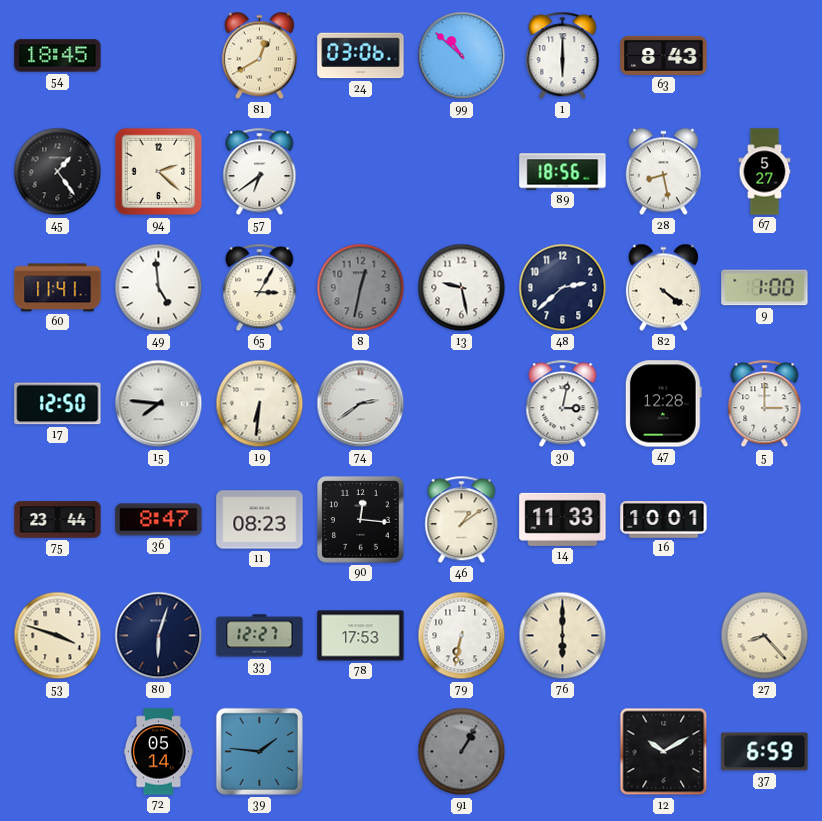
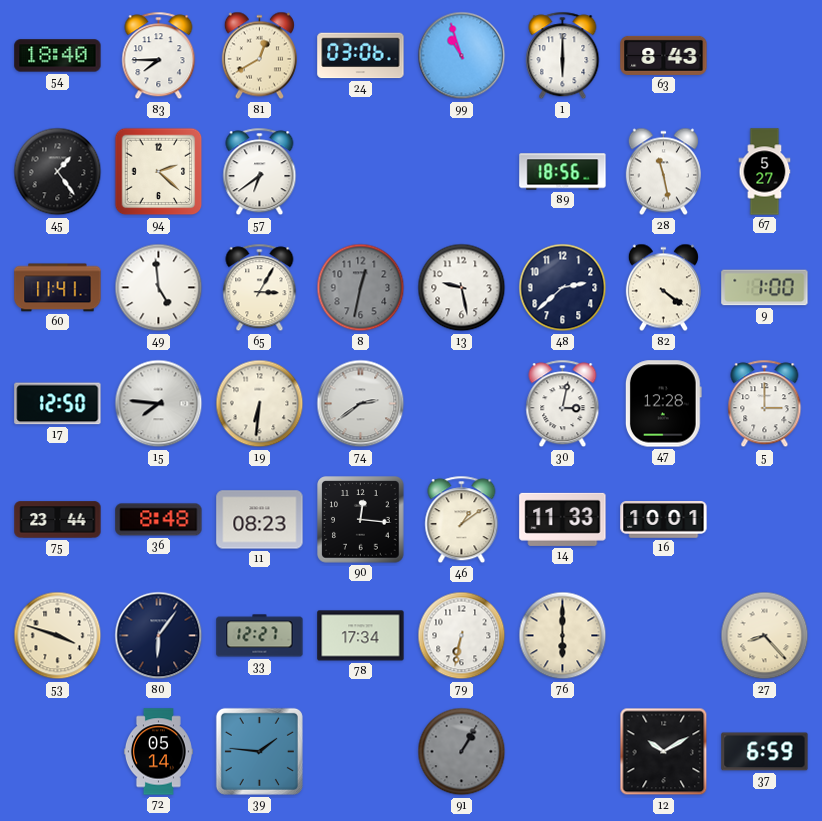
54: 18:45 -> 18:40 (58, 56)
83: none -> 7:45 (159, 56)
99: 10:52 -> 10:57 (462, 56)
28: 8:28 -> 11:28 (663, 172)
36: 8:47 -> 8:48 (159, 520)
80: 6:03 -> 6:06 (159, 636)
78: 17:53 -> 17:34 (361, 636)
